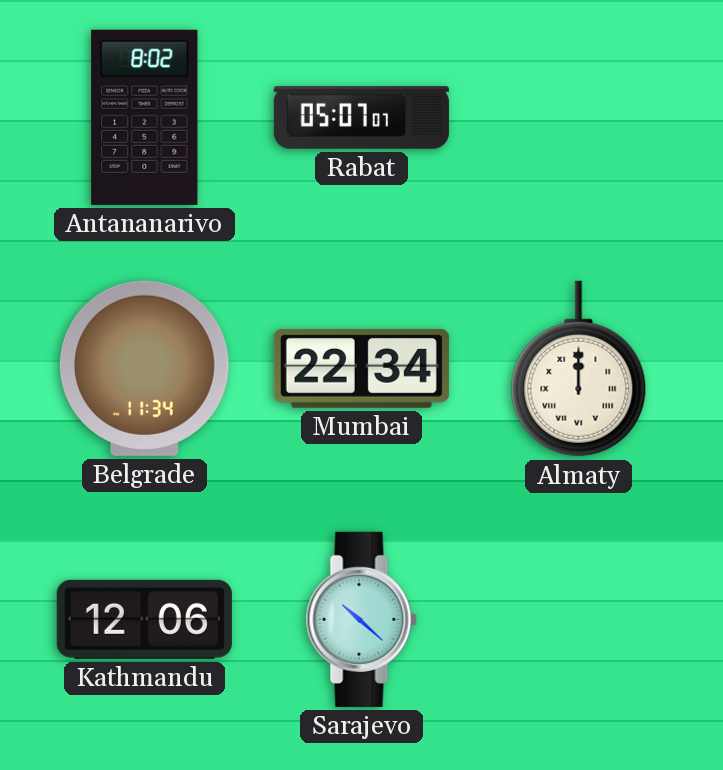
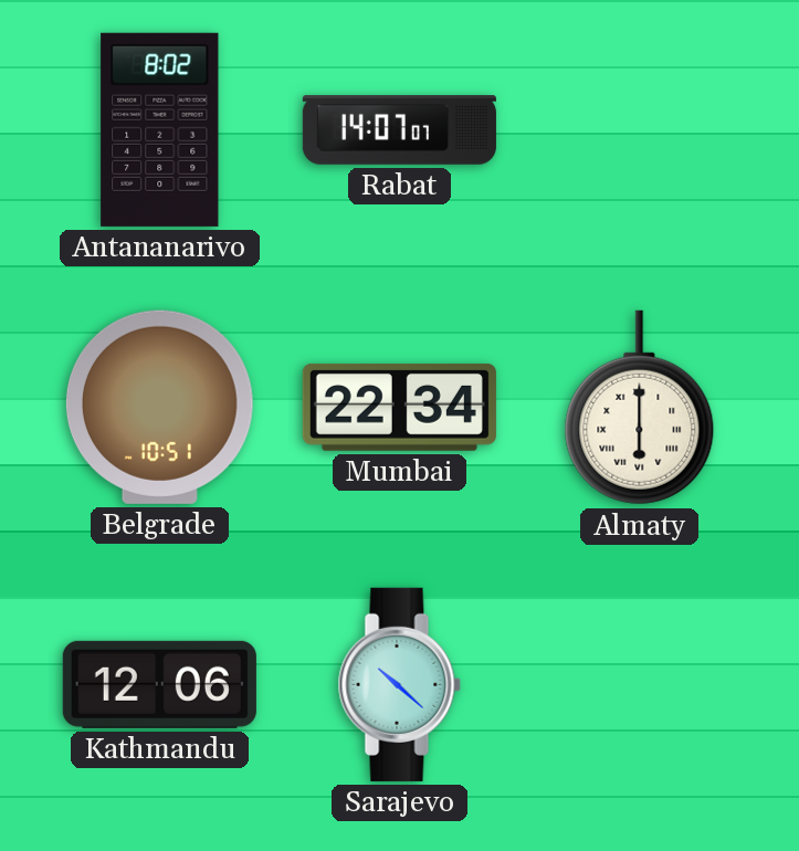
Rabat: 05:07 -> 14:07 (399, 130)
Belgrade: 11:34 -> 10:51 (159, 407)
Almaty: 12:00 -> 6:00 (640, 408)
